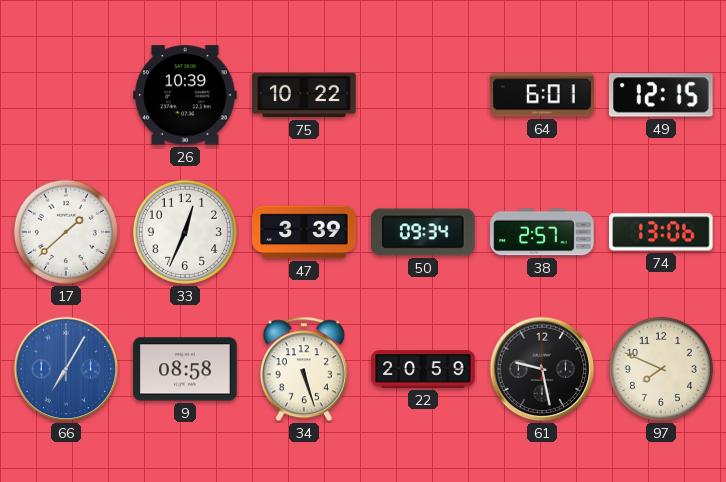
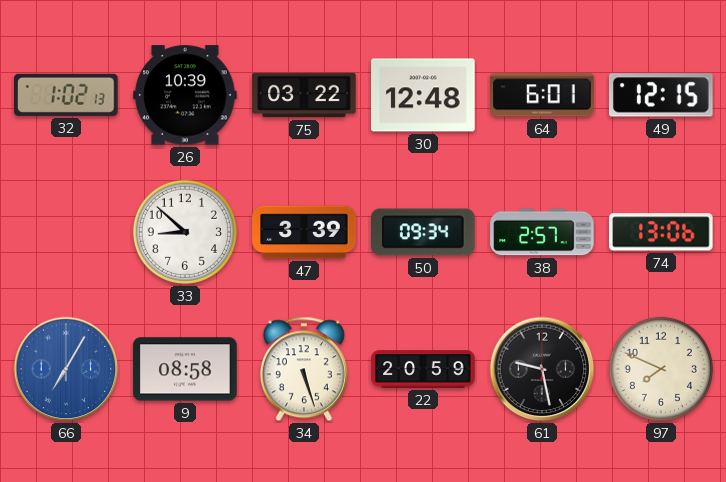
32: none -> 1:02 (66, 95)
75: 10:22 -> 03:22 (304, 95)
30: none -> 12:48 (423, 95)
17: 1:38 -> none (66, 232)
33: 12:34 -> 8:52 (185, 232)
